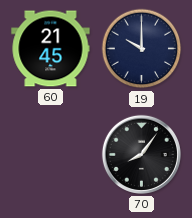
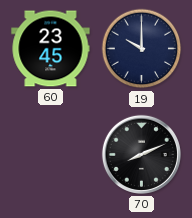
60: 21:45 -> 23:45 (51, 49)
70: 8:06 -> 8:11 (141, 154)
